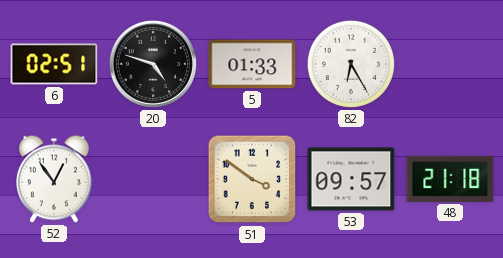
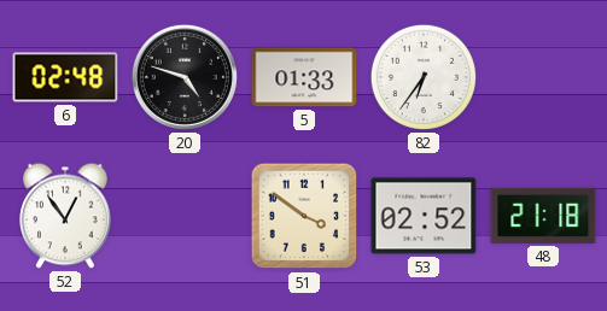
6: 02:51 -> 02:48 (65, 77)
82: 6:25 -> 6:36 (424, 77)
53: 09:57 -> 02:52 (424, 216)
